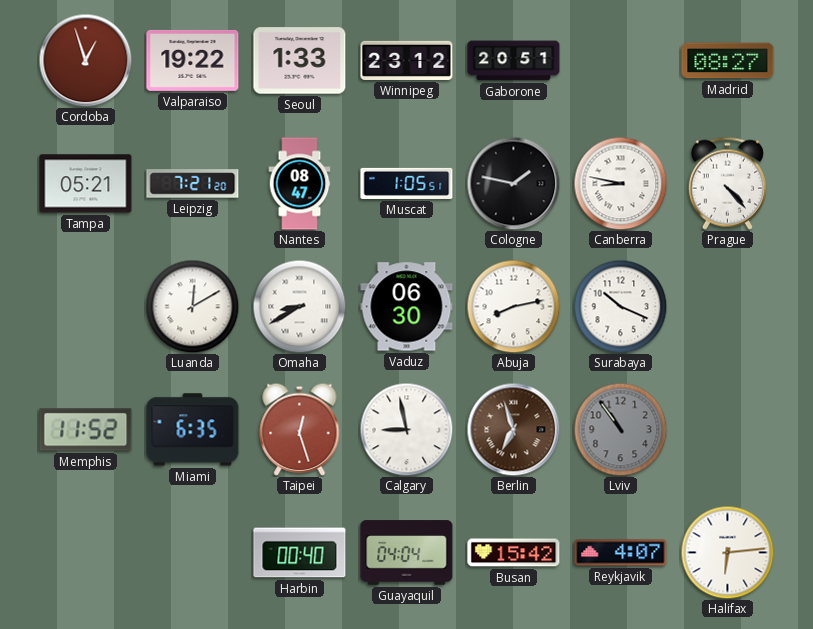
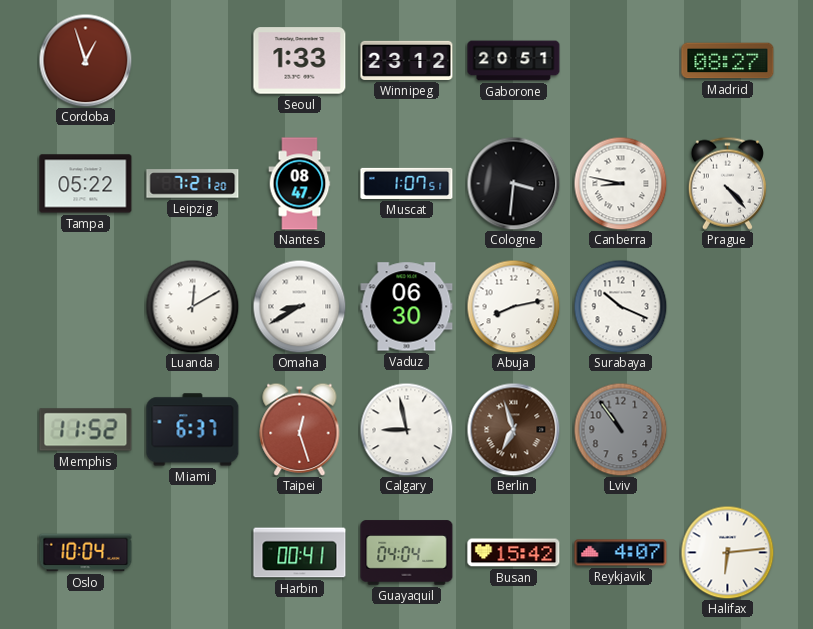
Valparaiso: 19:22 -> none (193, 60)
Tampa: 05:21 -> 05:22 (86, 184)
Muscat: 1:05 -> 1:07 (407, 183)
Cologne: 1:47 -> 3:31 (513, 183)
Miami: 6:35 -> 6:37 (193, 430)
Oslo: none -> 10:04 (86, 553)
Harbin: 00:40 -> 00:41 (300, 553)
